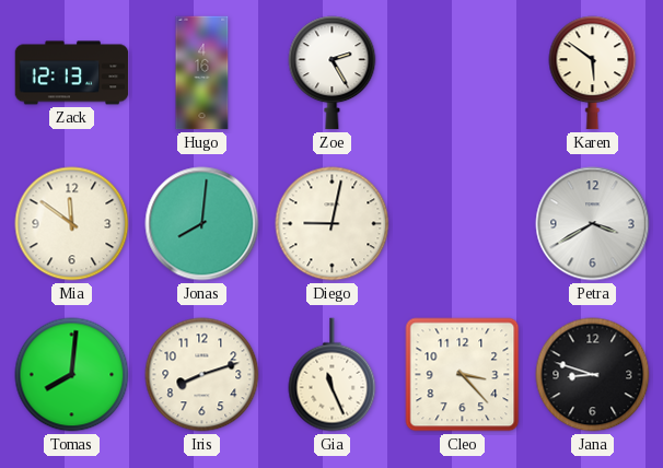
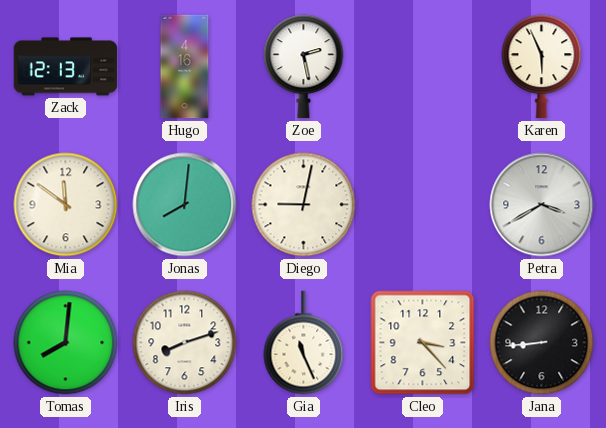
Zoe: 2:25 -> 2:28 (304, 67)
Karen: 5:51 -> 5:56 (542, 67)
Jana: 8:48 -> 8:44 (542, 343)
